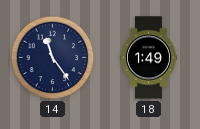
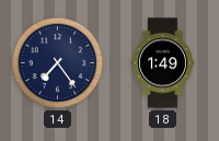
14: 11:24 -> 7:24 (58, 63)
